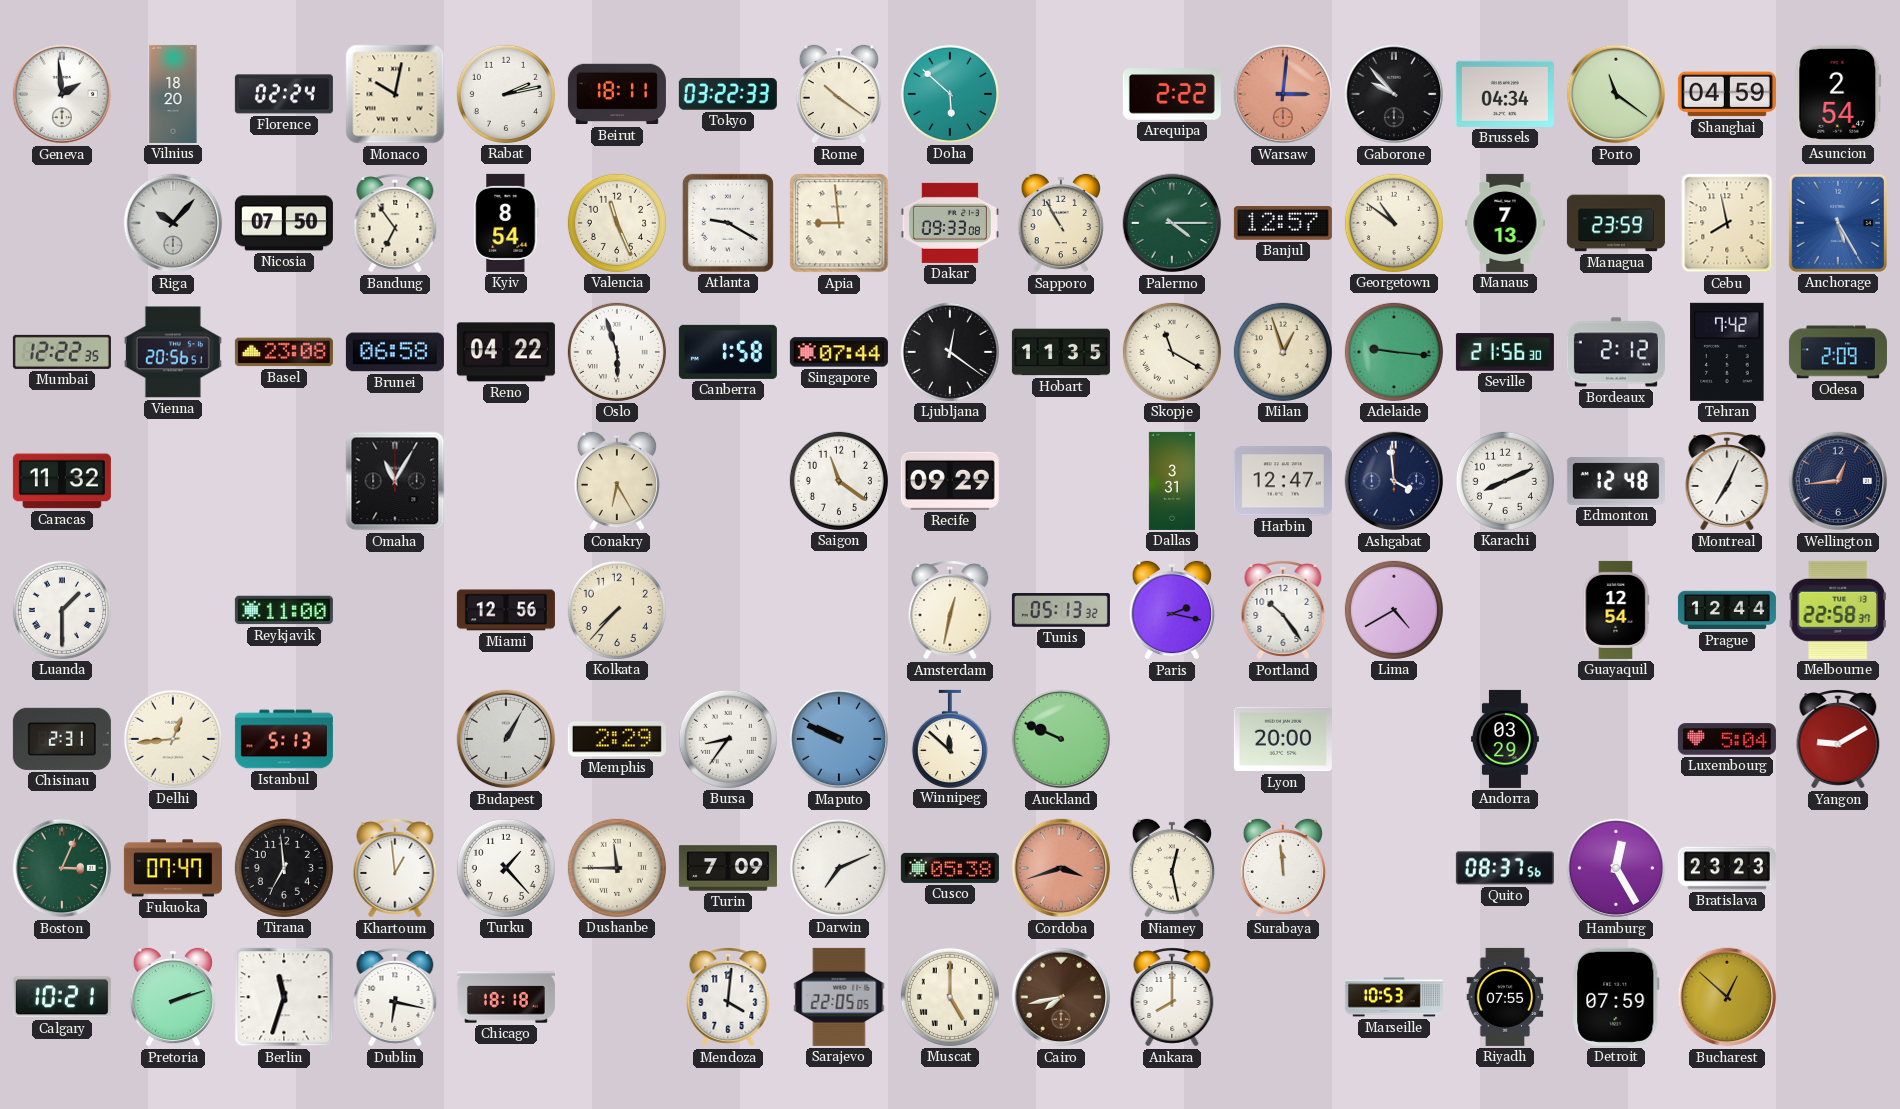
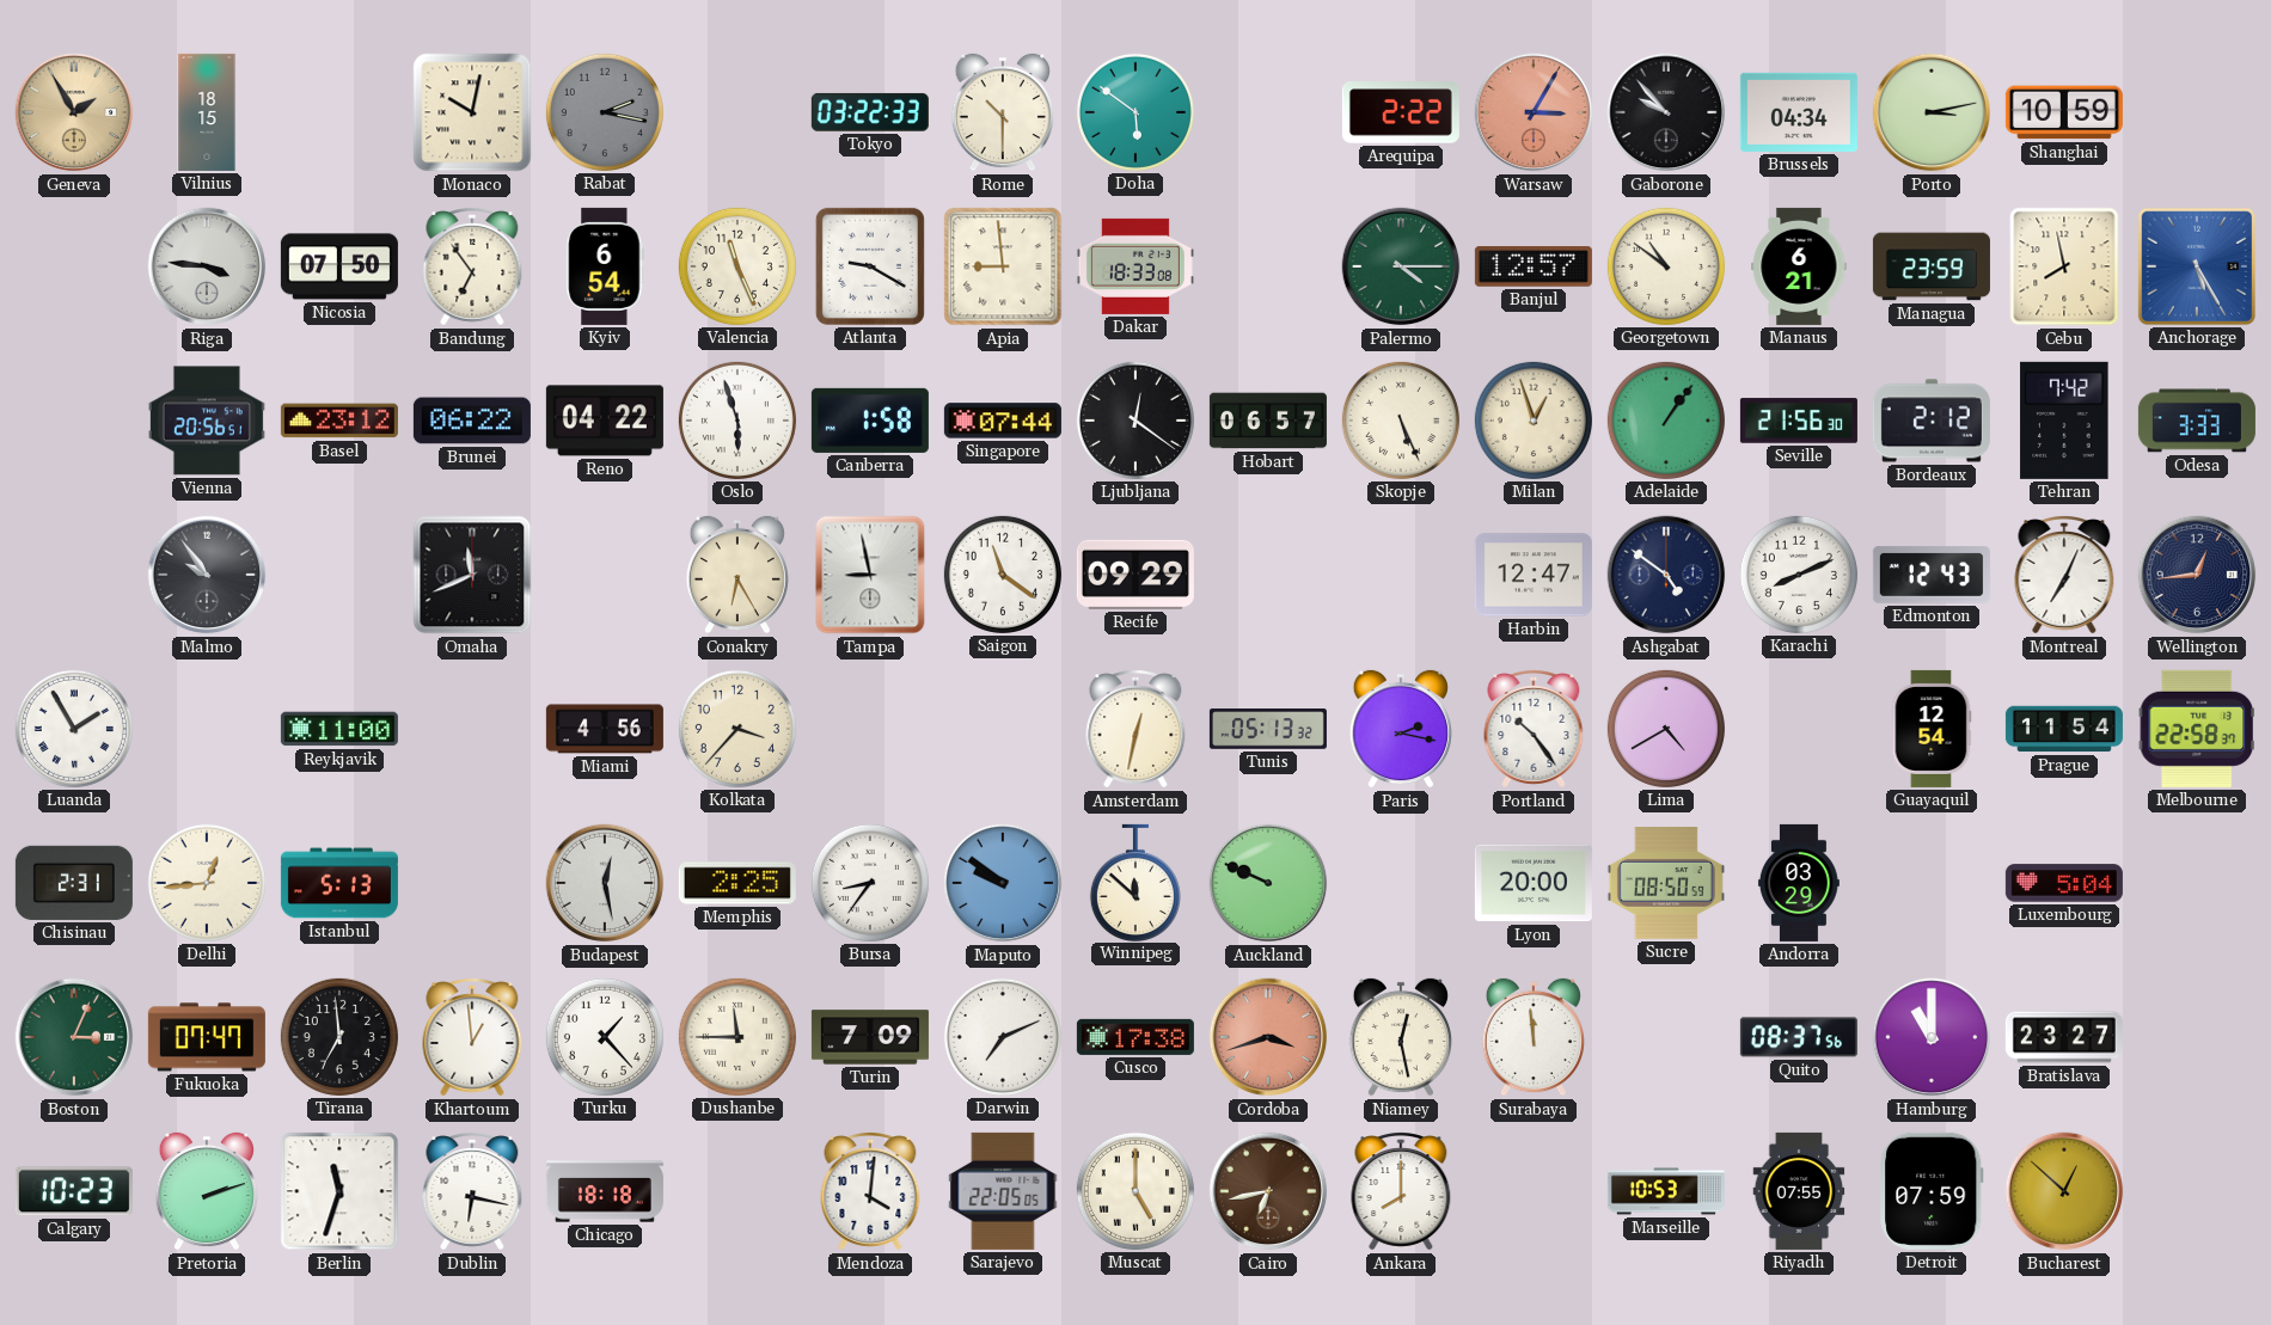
Geneva: 1:59 -> 1:55 (74, 112)
Geneva dial: white -> champagne (74, 112)
Vilnius: 18:20 -> 18:15 (207, 112)
Florence: 02:24 -> none (284, 94)
Rabat: 2:13 -> 2:17 (605, 112)
Rabat dial: white -> grey (605, 112)
Beirut: 18:11 -> none (617, 94)
Rome: 10:21 -> 10:30 (1002, 112)
Doha: 5:52 -> 5:51 (1135, 112)
Warsaw: 3:01 -> 3:05 (1534, 112)
Porto: 11:21 -> 3:13 (1932, 112)
Shanghai: 04:59 -> 10:59 (2064, 112)
Asuncion: 2:54 -> none (1838, 94)
Riga: 10:07 -> 3:46 (207, 266)
Kyiv: 8:54 -> 6:54 (605, 266)
Dakar: 09:33 -> 18:33 (1135, 266)
Sapporo: 10:55 -> none (1060, 223)
Manaus: 7:13 -> 6:21 (1799, 266)
Mumbai: 12:22 -> none (62, 352)
Basel: 23:08 -> 23:12 (339, 421)
Brunei: 06:58 -> 06:22 (472, 421)
Hobart: 11:35 -> 06:57 (1268, 421)
Skopje: 11:20 -> 5:26 (1401, 421)
Adelaide: 9:16 -> 1:06 (1666, 421)
Odesa: 2:09 -> 3:33 (2197, 421)
Caracas: 11:32 -> none (62, 481)
Malmo: none -> 9:54 (207, 575)
Omaha: 11:05 -> 11:41 (472, 575)
Tampa: none -> 8:58 (870, 575)
Dallas: 3:31 -> none (1172, 481)
Ashgabat: 3:59 -> 4:51 (1666, 575)
Edmonton: 12:48 -> 12:43 (1932, 576)
Luanda: 1:30 -> 1:55 (74, 729)
Miami: 12:56 -> 4:56 (605, 729)
Kolkata: 7:37 -> 3:37 (737, 729)
Prague: 12:44 -> 11:54 (2064, 729)
Budapest: 1:05 -> 12:28 (605, 883)
Memphis: 2:29 -> 2:25 (737, 883)
Maputo: 9:49 -> 9:51 (1003, 883)
Sucre: none -> 08:50 (1666, 883)
Yangon: 9:10 -> none (1838, 740)
Cusco: 05:38 -> 17:38 (1135, 1037)
Hamburg: 12:25 -> 11:00 (1932, 1037)
Bratislava: 23:23 -> 23:27 (2064, 1037)
Calgary: 10:21 -> 10:23 (74, 1191)
Cairo: 7:43 -> 6:43 (1268, 1191)
